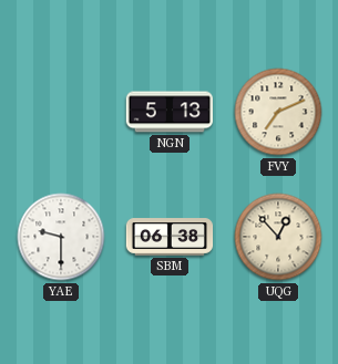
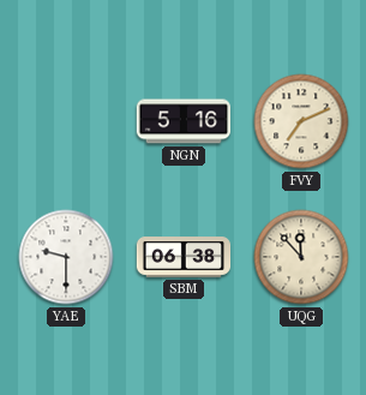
NGN: 5:13 -> 5:16 (182, 121)
UQG: 12:53 -> 11:53 (301, 257)
